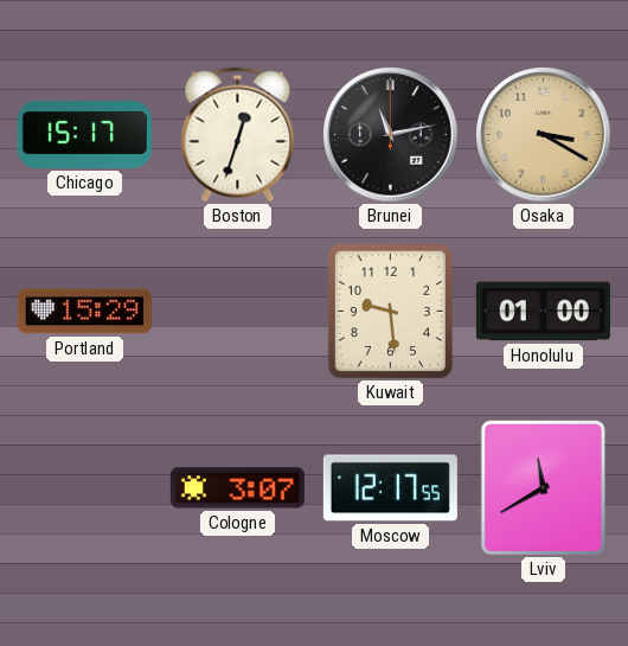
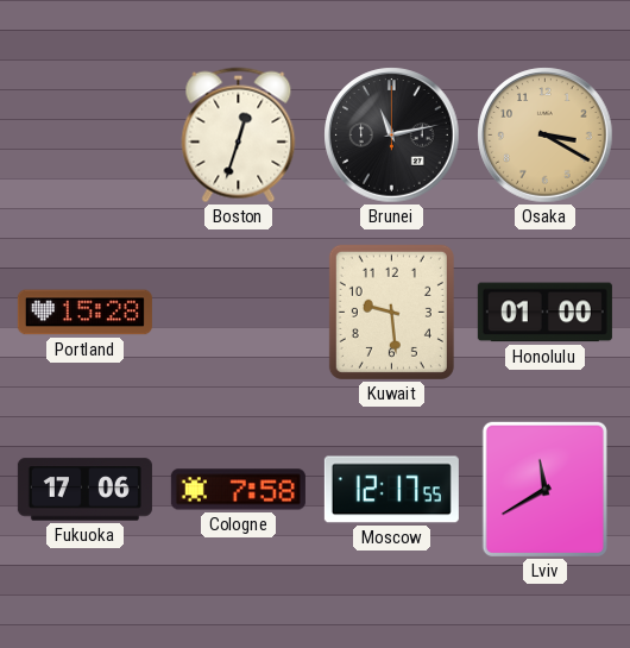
Chicago: 15:17 -> none (84, 134)
Portland: 15:29 -> 15:28 (84, 313)
Fukuoka: none -> 17:06 (84, 490)
Cologne: 3:07 -> 7:58 (238, 490)
